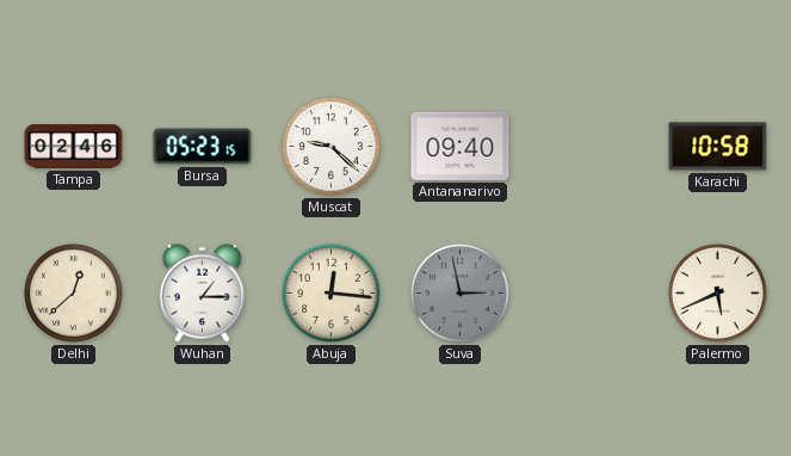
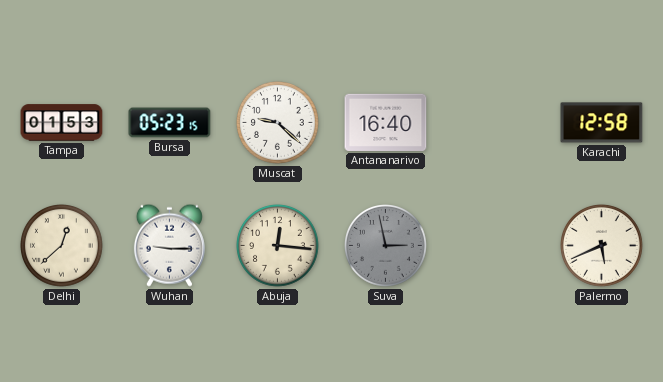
Tampa: 02:46 -> 01:53 (62, 123)
Antananarivo: 09:40 -> 16:40 (386, 122)
Karachi: 10:58 -> 12:58 (602, 123)
Wuhan: 1:15 -> 9:15 (169, 245)
